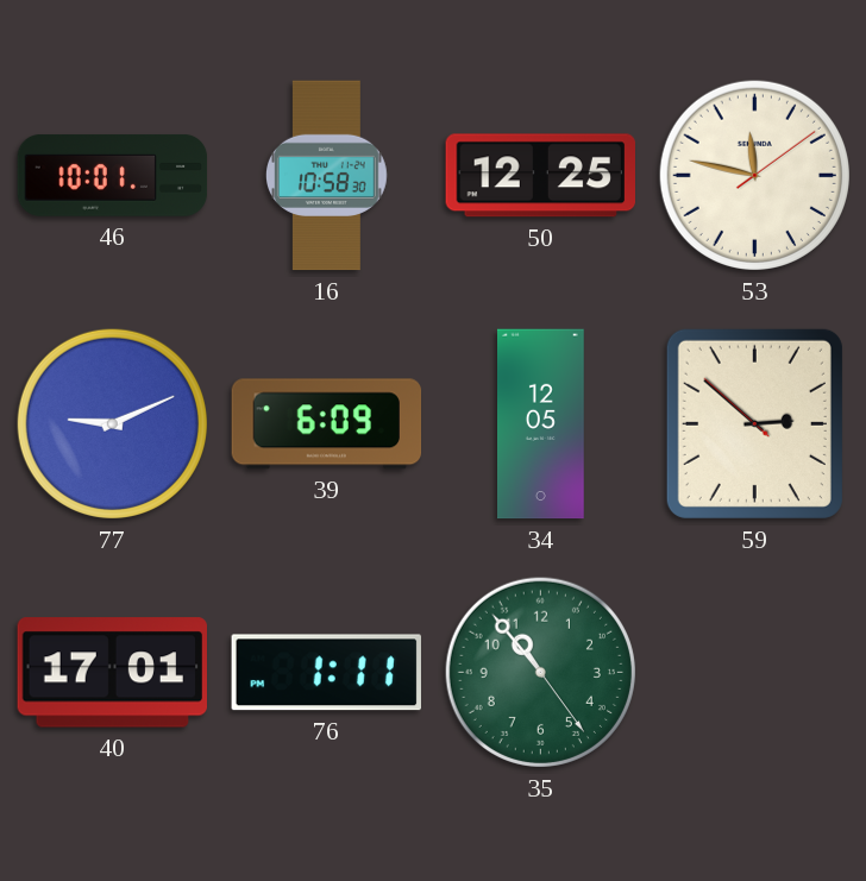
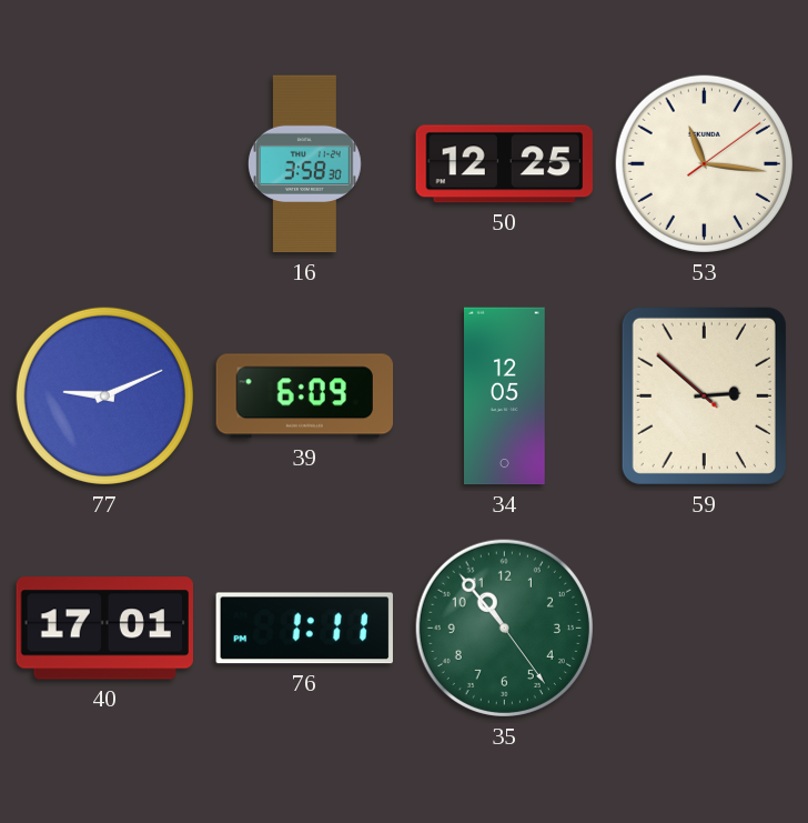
46: 10:01 -> none (113, 176)
16: 10:58 -> 3:58 (305, 164)
53: 11:47 -> 11:16 (704, 163)
